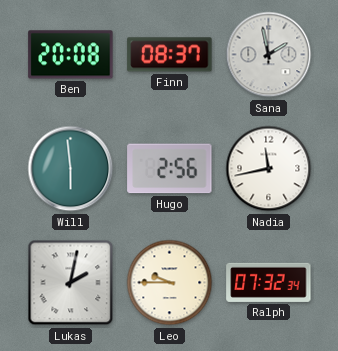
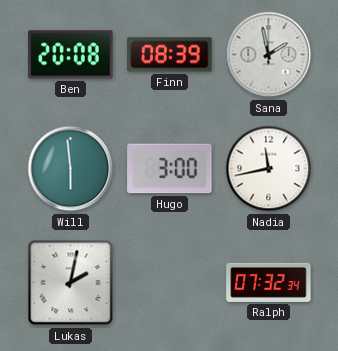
Finn: 08:37 -> 08:39 (170, 55)
Hugo: 2:56 -> 3:00 (170, 169)
Leo: 9:45 -> none (170, 283)
